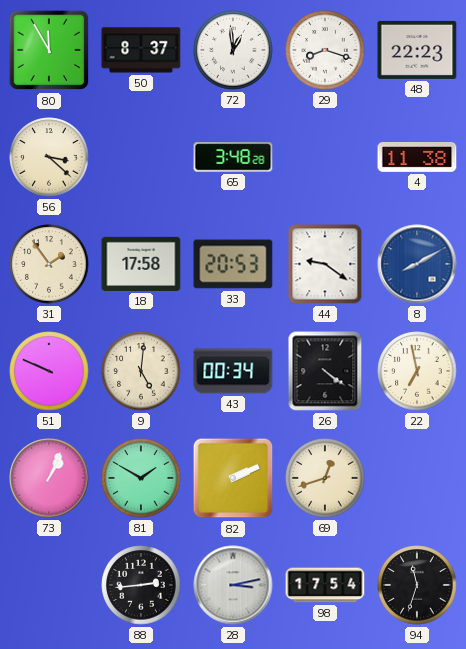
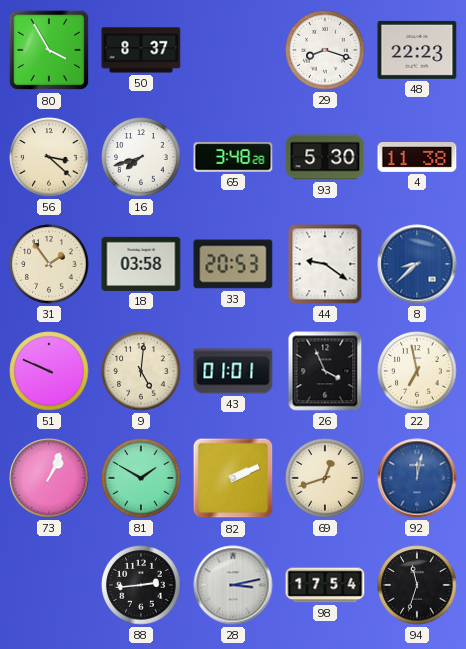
80: 11:55 -> 3:55 (49, 50)
72: 12:59 -> none (233, 50)
16: none -> 7:42 (141, 157)
93: none -> 5:30 (325, 157)
18: 17:58 -> 03:58 (141, 264)
8: 8:10 -> 8:38 (417, 264)
43: 00:34 -> 01:01 (233, 371)
26: 4:21 -> 3:56 (325, 371)
92: none -> 12:02 (417, 478)
